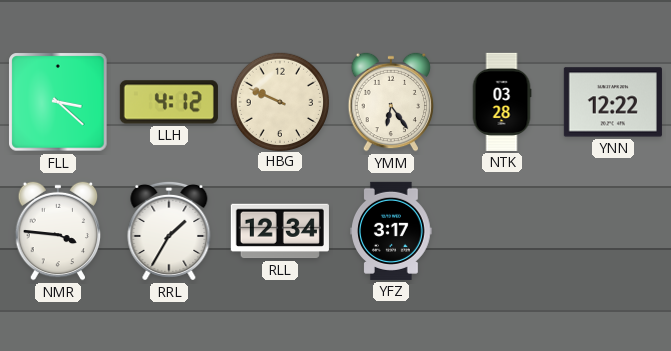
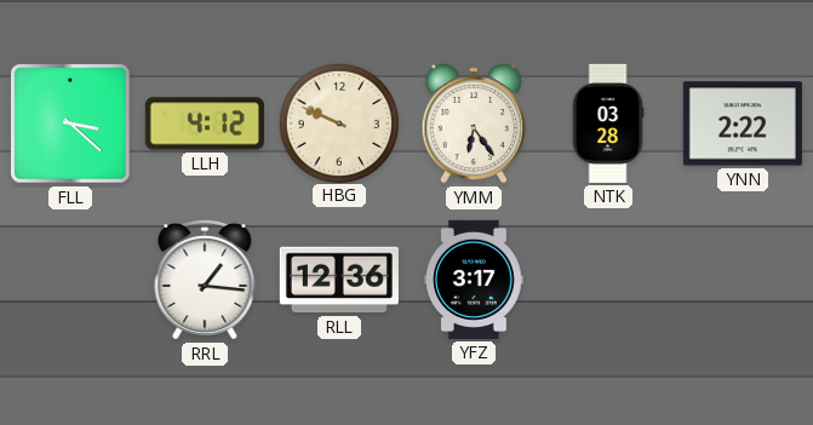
YNN: 12:22 -> 2:22 (743, 124)
NMR: 3:46 -> none (58, 231)
RRL: 1:35 -> 1:16 (205, 280)
RLL: 12:34 -> 12:36 (339, 280)
